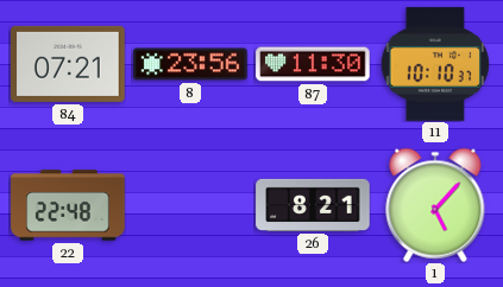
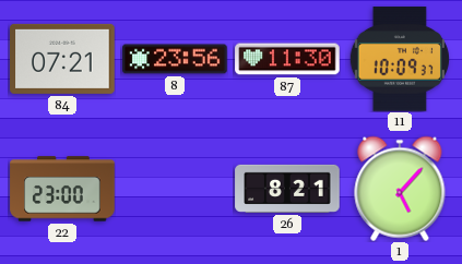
11: 10:10 -> 10:09 (400, 59)
22: 22:48 -> 23:00 (62, 189)
